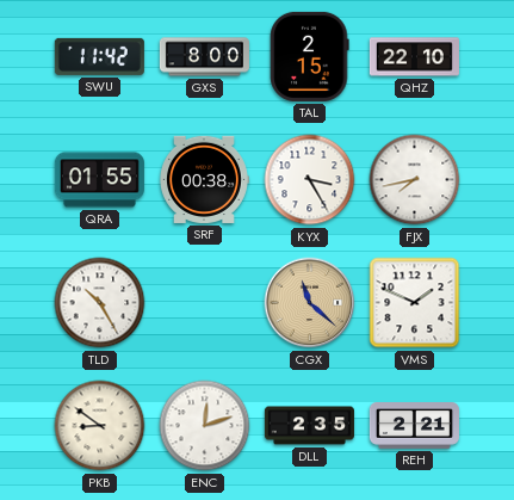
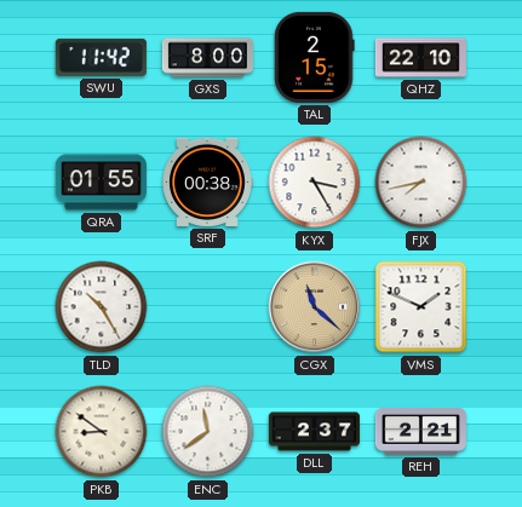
ENC: 12:12 -> 11:39 (208, 432)
DLL: 2:35 -> 2:37 (314, 432)
